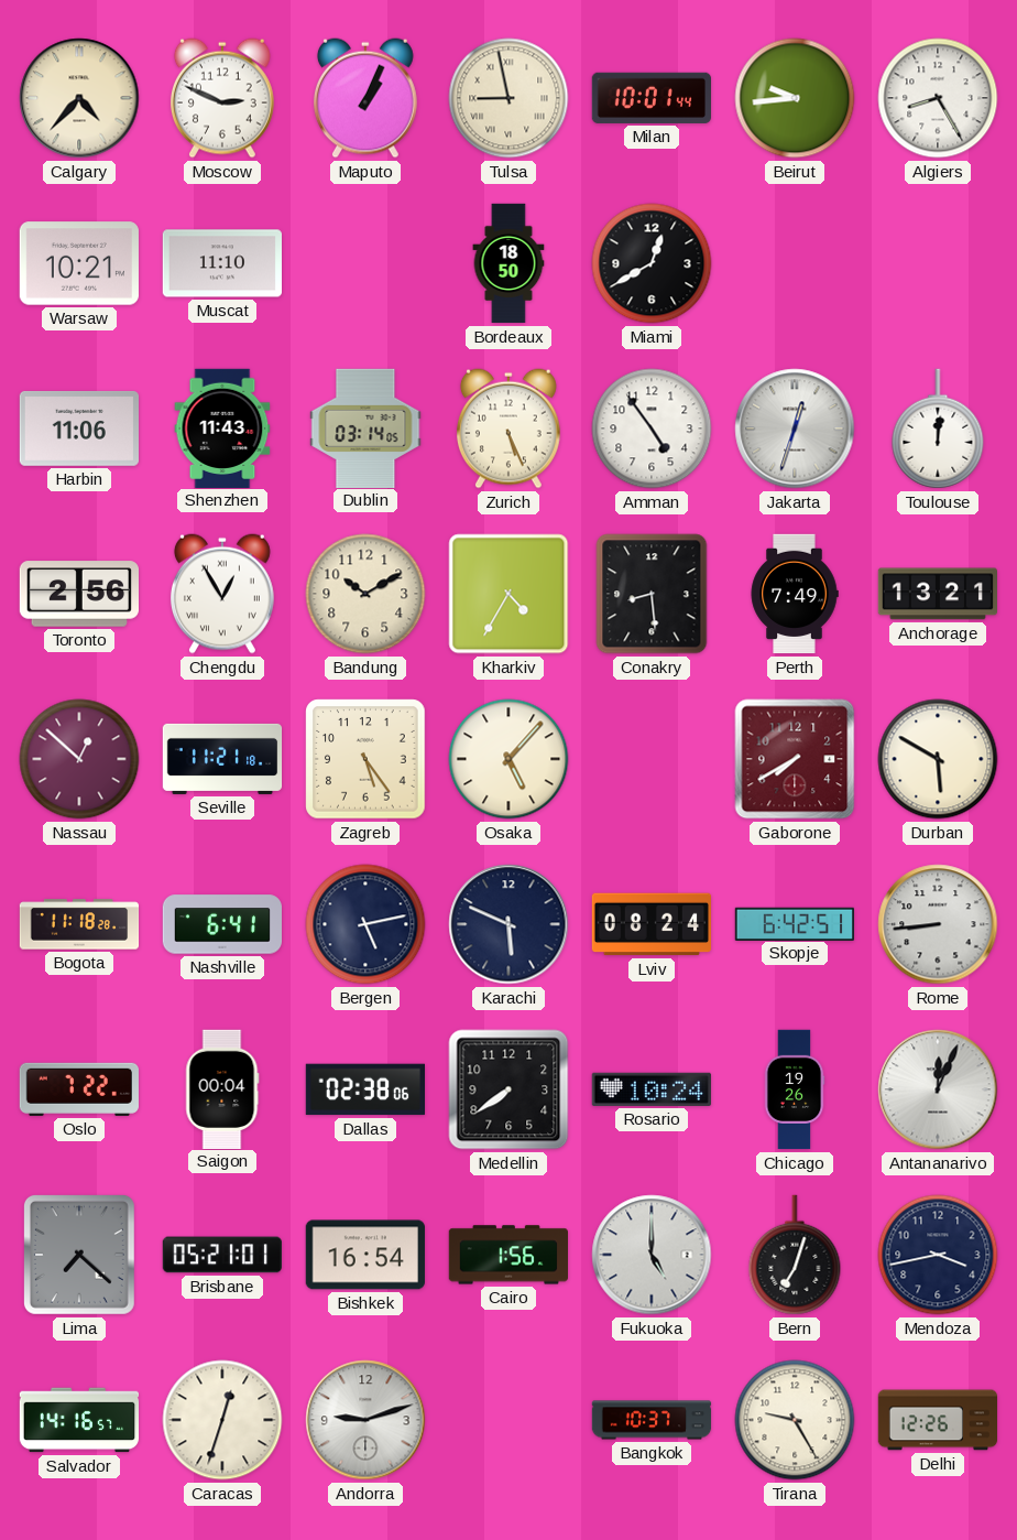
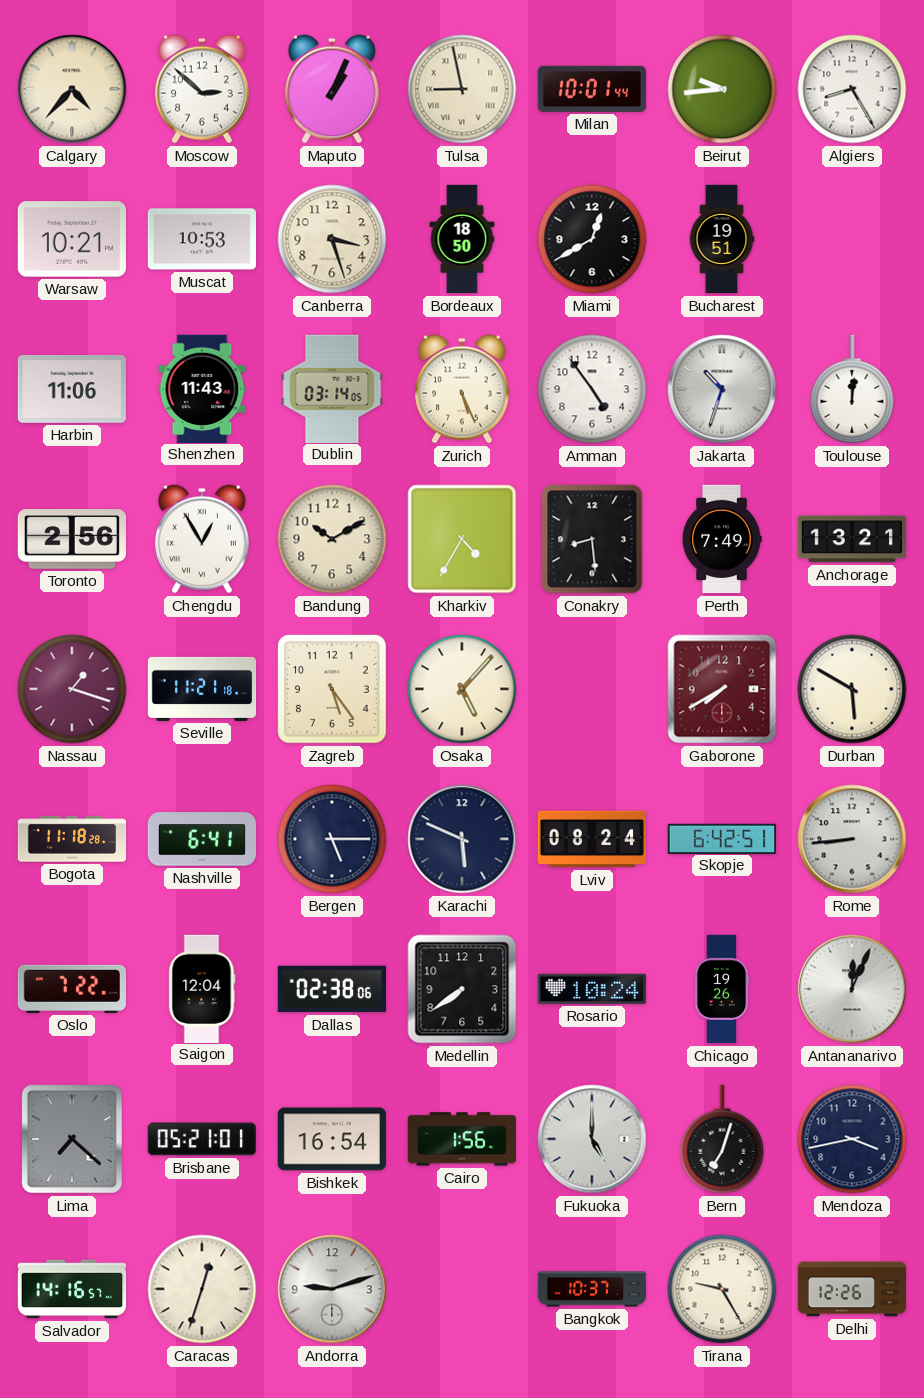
Moscow: 2:49 -> 2:52 (202, 89)
Muscat: 11:10 -> 10:53 (201, 239)
Canberra: none -> 3:27 (332, 239)
Bucharest: none -> 19:51 (722, 239)
Jakarta: 12:33 -> 10:33 (722, 389)
Nassau: 12:52 -> 1:18 (72, 689)
Bergen: 5:13 -> 5:15 (332, 839)
Saigon: 00:04 -> 12:04 (202, 988)
